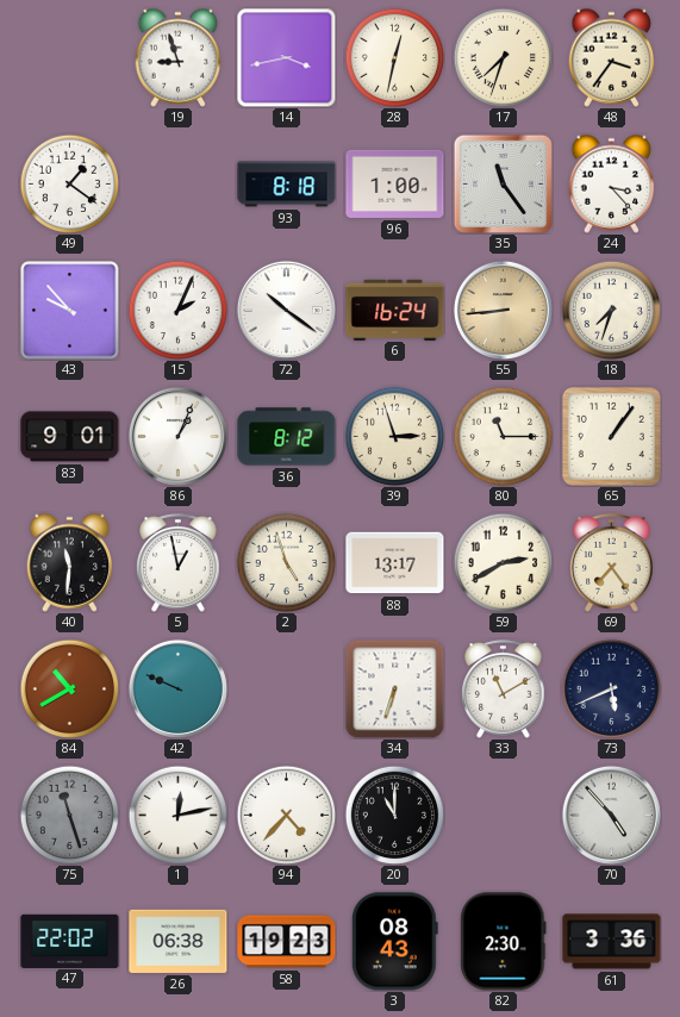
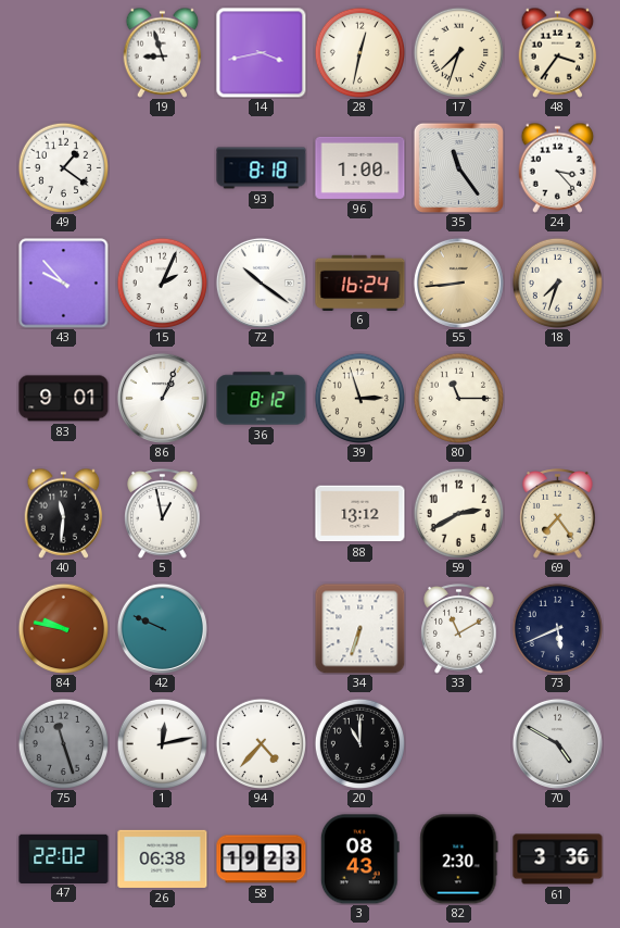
65: 1:06 -> none (611, 436)
2: 4:57 -> none (286, 562)
88: 13:17 -> 13:12 (360, 514)
84: 10:40 -> 9:47 (63, 628)
70: 4:53 -> 4:50 (557, 743)
